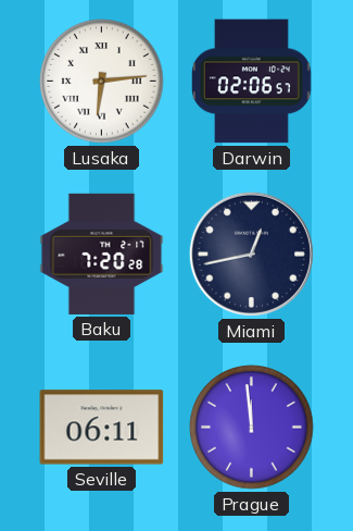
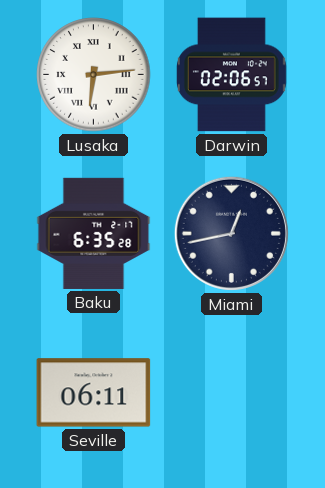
Baku: 7:20 -> 6:35 (94, 233)
Prague: 11:59 -> none (252, 428)
